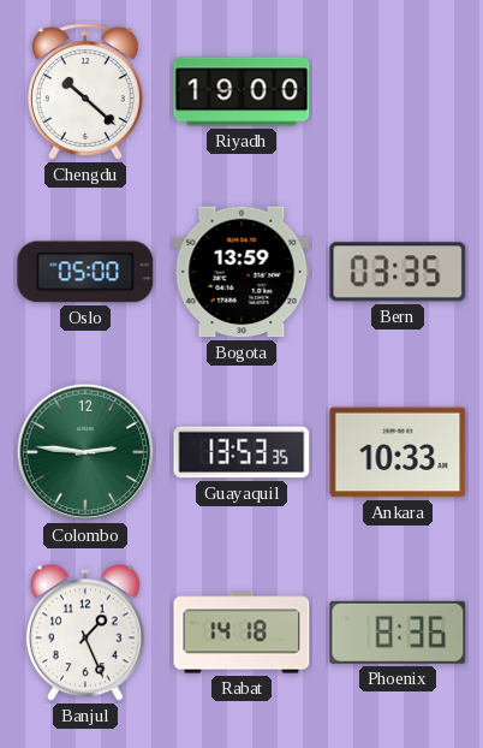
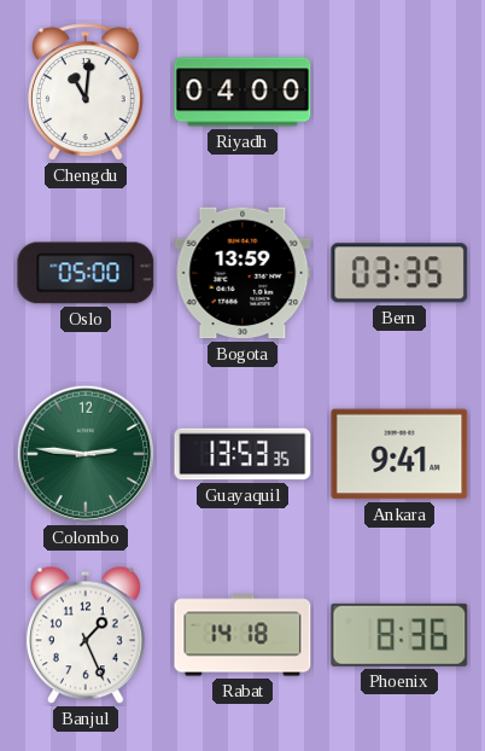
Chengdu: 10:22 -> 11:01 (86, 92)
Riyadh: 19:00 -> 04:00 (242, 92)
Ankara: 10:33 -> 9:41 (399, 454)
